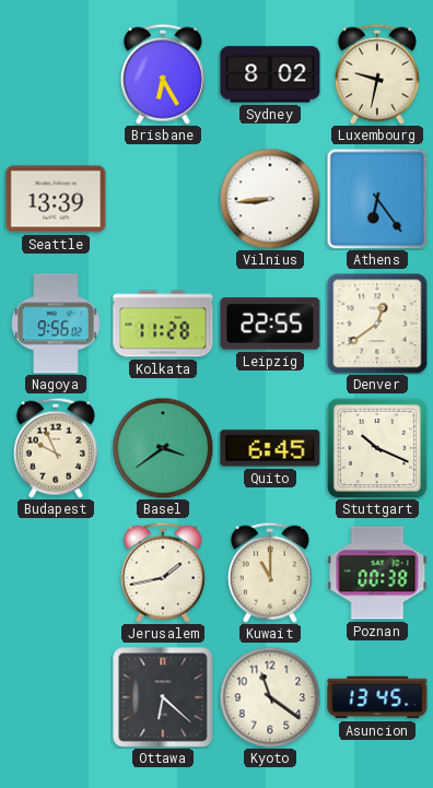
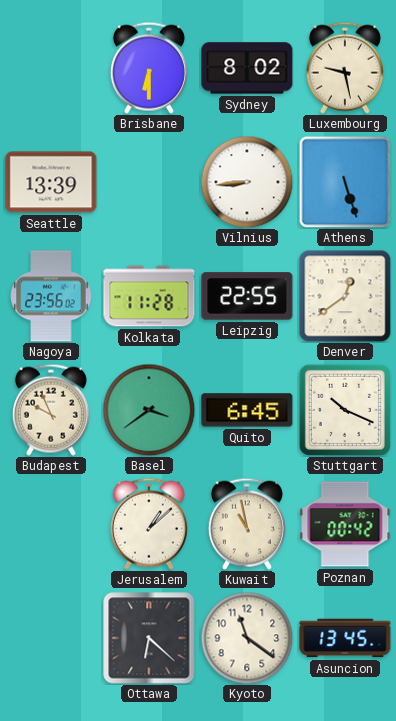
Brisbane: 6:25 -> 6:30 (149, 68)
Luxembourg: 9:32 -> 9:28 (345, 68)
Athens: 6:24 -> 5:27 (345, 182)
Nagoya: 9:56 -> 23:56 (51, 296)
Jerusalem: 1:43 -> 1:08 (149, 524)
Kuwait: 11:00 -> 10:58 (247, 524)
Poznan: 00:38 -> 00:42 (345, 524)
